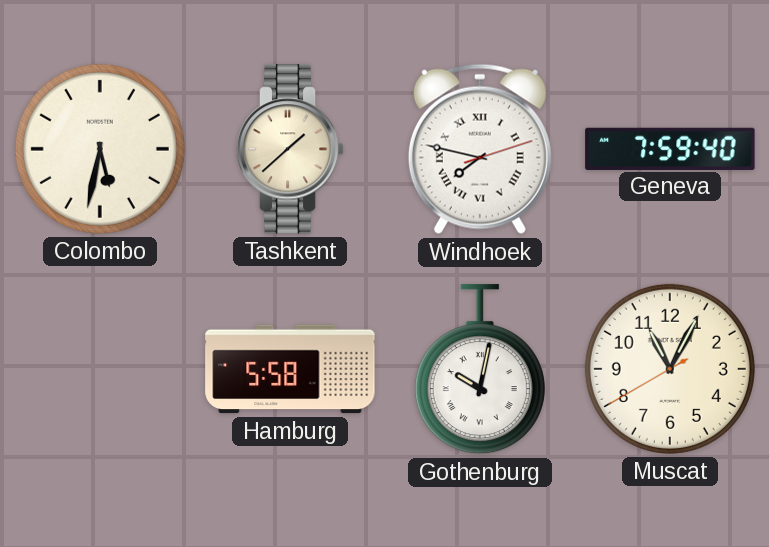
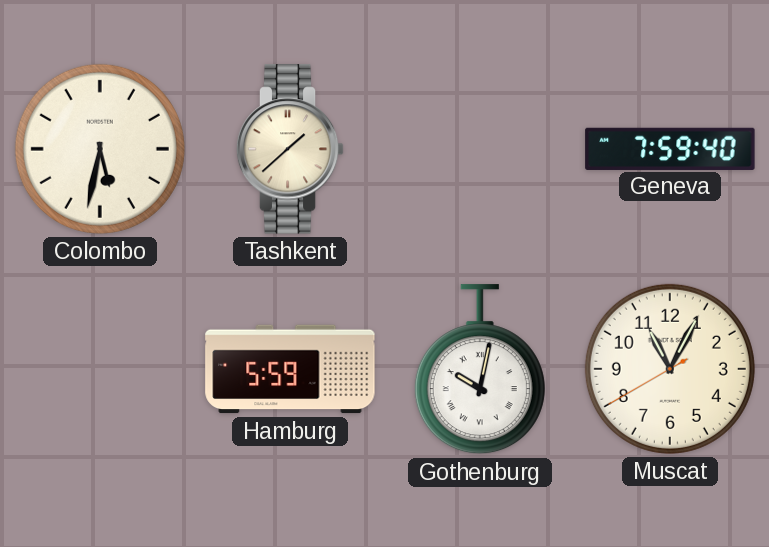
Windhoek: 7:47 -> none (480, 149)
Hamburg: 5:58 -> 5:59 (290, 369)
